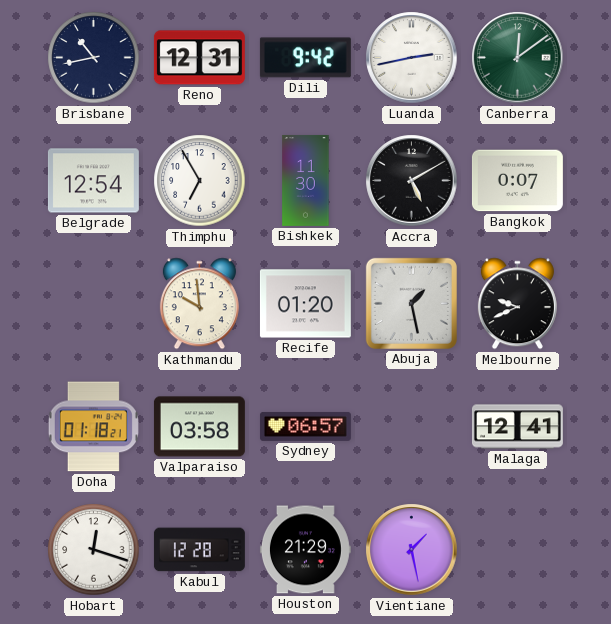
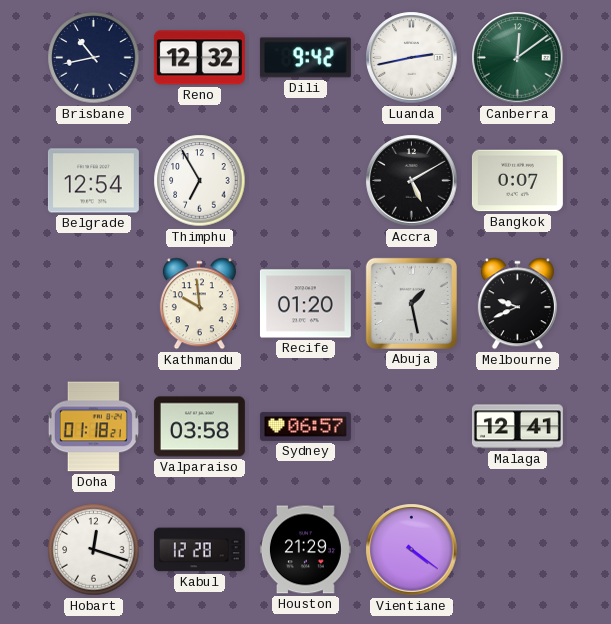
Reno: 12:31 -> 12:32 (199, 58)
Bishkek: 11:30 -> none (306, 180)
Vientiane: 1:28 -> 4:21 (412, 550)
